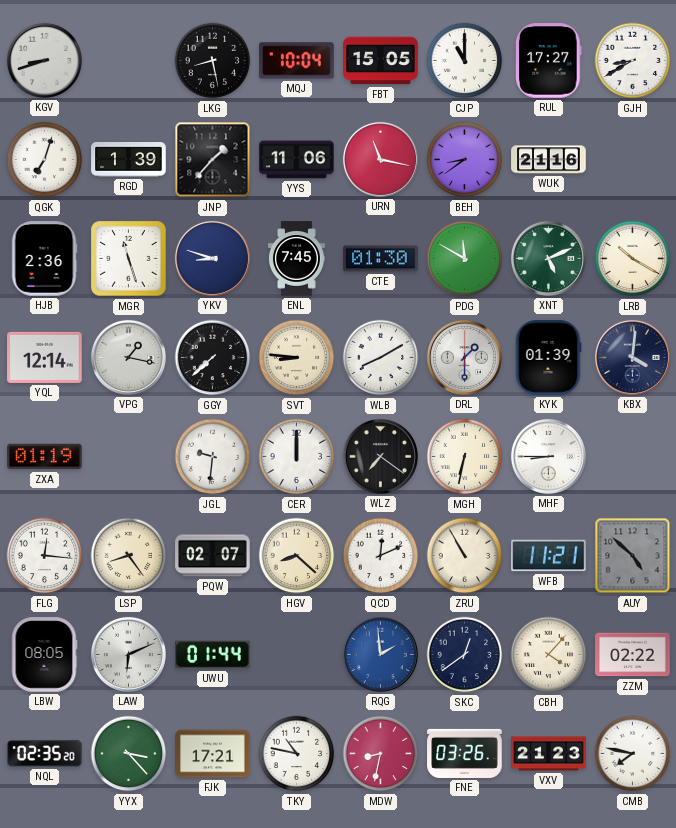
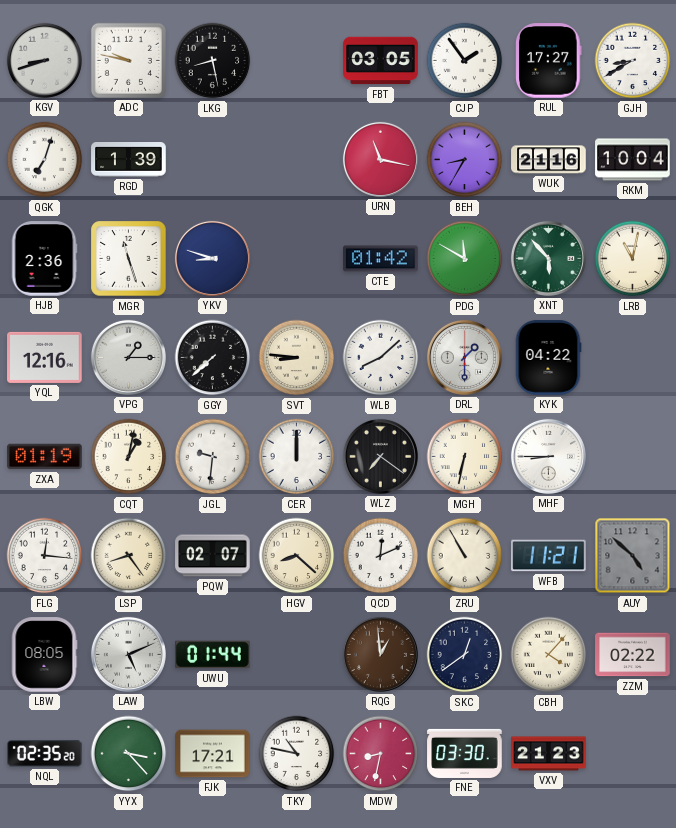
ADC: none -> 9:47 (128, 60)
MQJ: 10:04 -> none (297, 61)
FBT: 15:05 -> 03:05 (381, 61)
CJP: 11:00 -> 1:54 (465, 61)
JNP: 1:37 -> none (213, 160)
YYS: 11:06 -> none (297, 160)
BEH: 8:39 -> 8:35 (465, 160)
RKM: none -> 10:04 (633, 160)
ENL: 7:45 -> none (296, 259)
CTE: 01:30 -> 01:42 (381, 259)
XNT: 5:11 -> 5:53 (548, 258)
LRB: 10:20 -> 11:02 (633, 259)
YQL: 12:14 -> 12:16 (45, 357)
VPG: 1:17 -> 1:15 (128, 357)
WLB: 8:10 -> 8:08 (381, 358)
KYK: 01:39 -> 04:22 (548, 358)
KBX: 4:01 -> none (632, 357)
CQT: none -> 1:02 (129, 457)
LAW: 6:11 -> 5:11 (128, 654)
RQG: 1:59 -> 12:59 (380, 654)
RQG dial: blue -> brown (380, 654)
FNE: 03:26 -> 03:30 (465, 753)
CMB: 7:47 -> none (633, 754)
